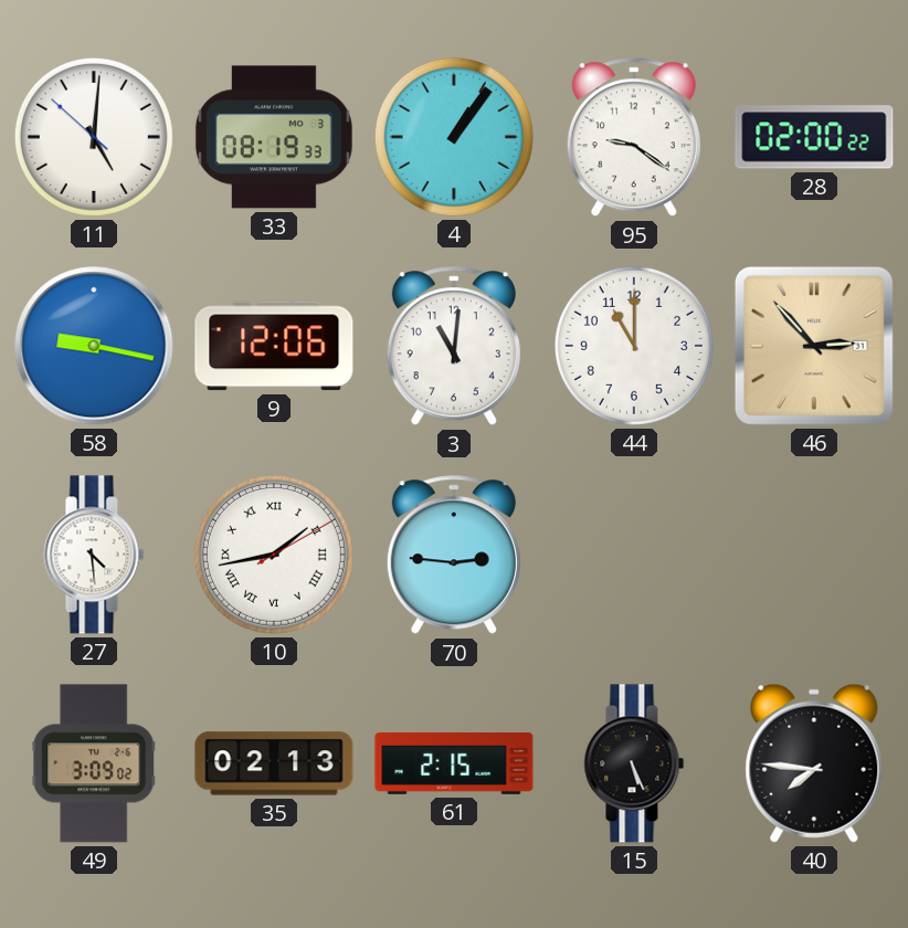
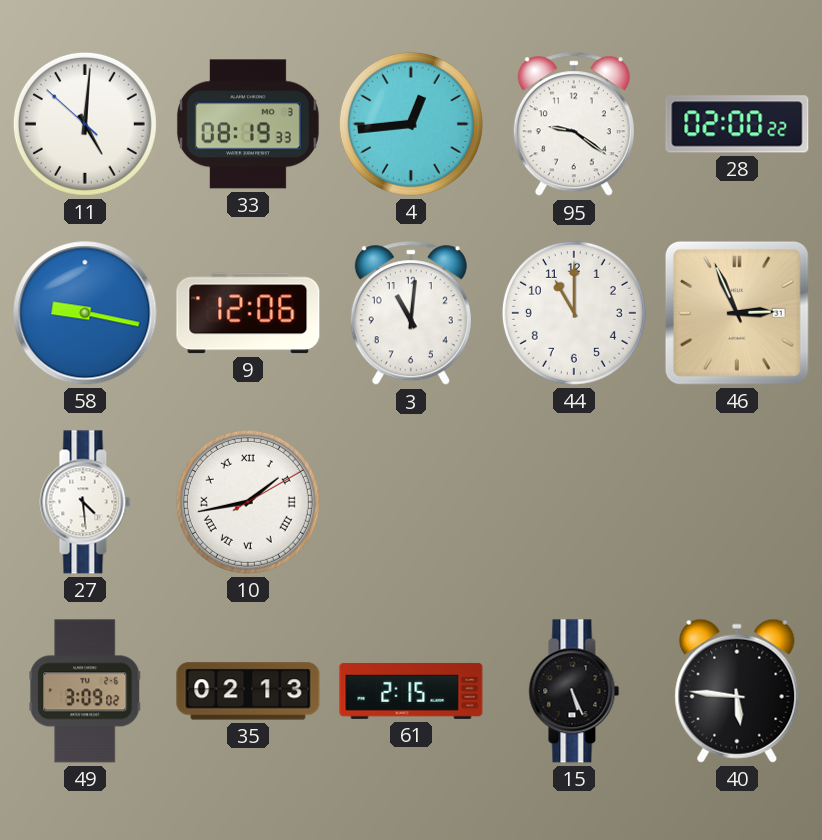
4: 1:06 -> 12:44 (411, 124)
46: 2:53 -> 2:56 (737, 313)
70: 2:46 -> none (454, 556)
40: 7:46 -> 5:46 (737, 691)
